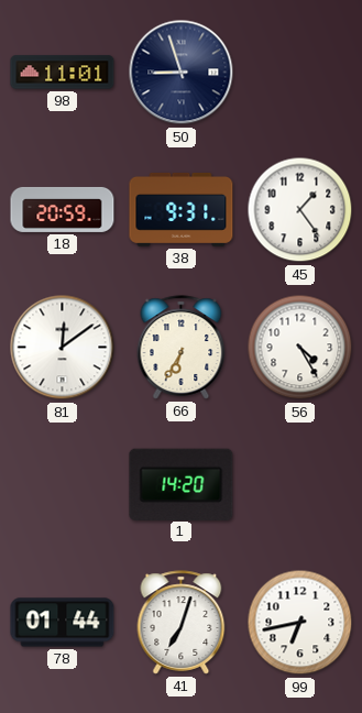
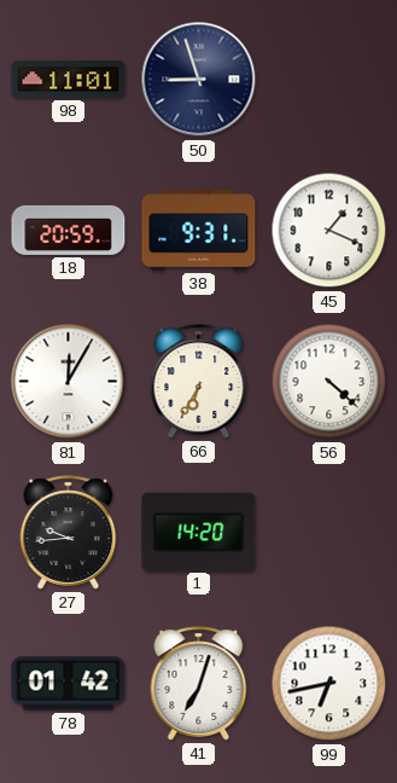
45: 1:24 -> 1:19 (329, 231)
81: 12:09 -> 12:05 (69, 382)
56: 4:25 -> 4:22 (329, 382)
27: none -> 9:44 (69, 533)
78: 01:44 -> 01:42 (69, 684)
